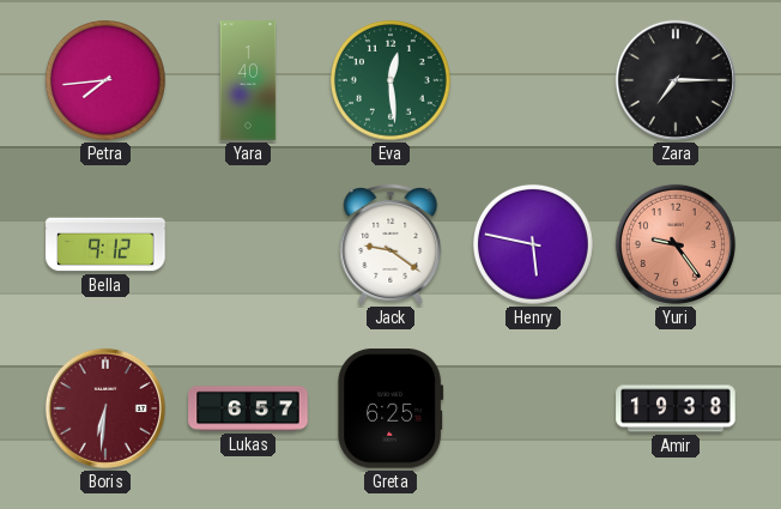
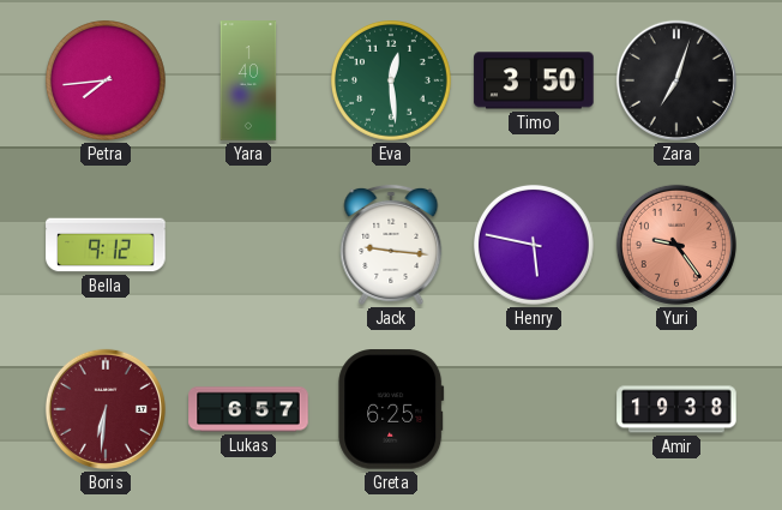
Timo: none -> 3:50 (534, 80)
Zara: 7:15 -> 7:03 (676, 80)
Jack: 9:21 -> 9:16 (391, 245)
